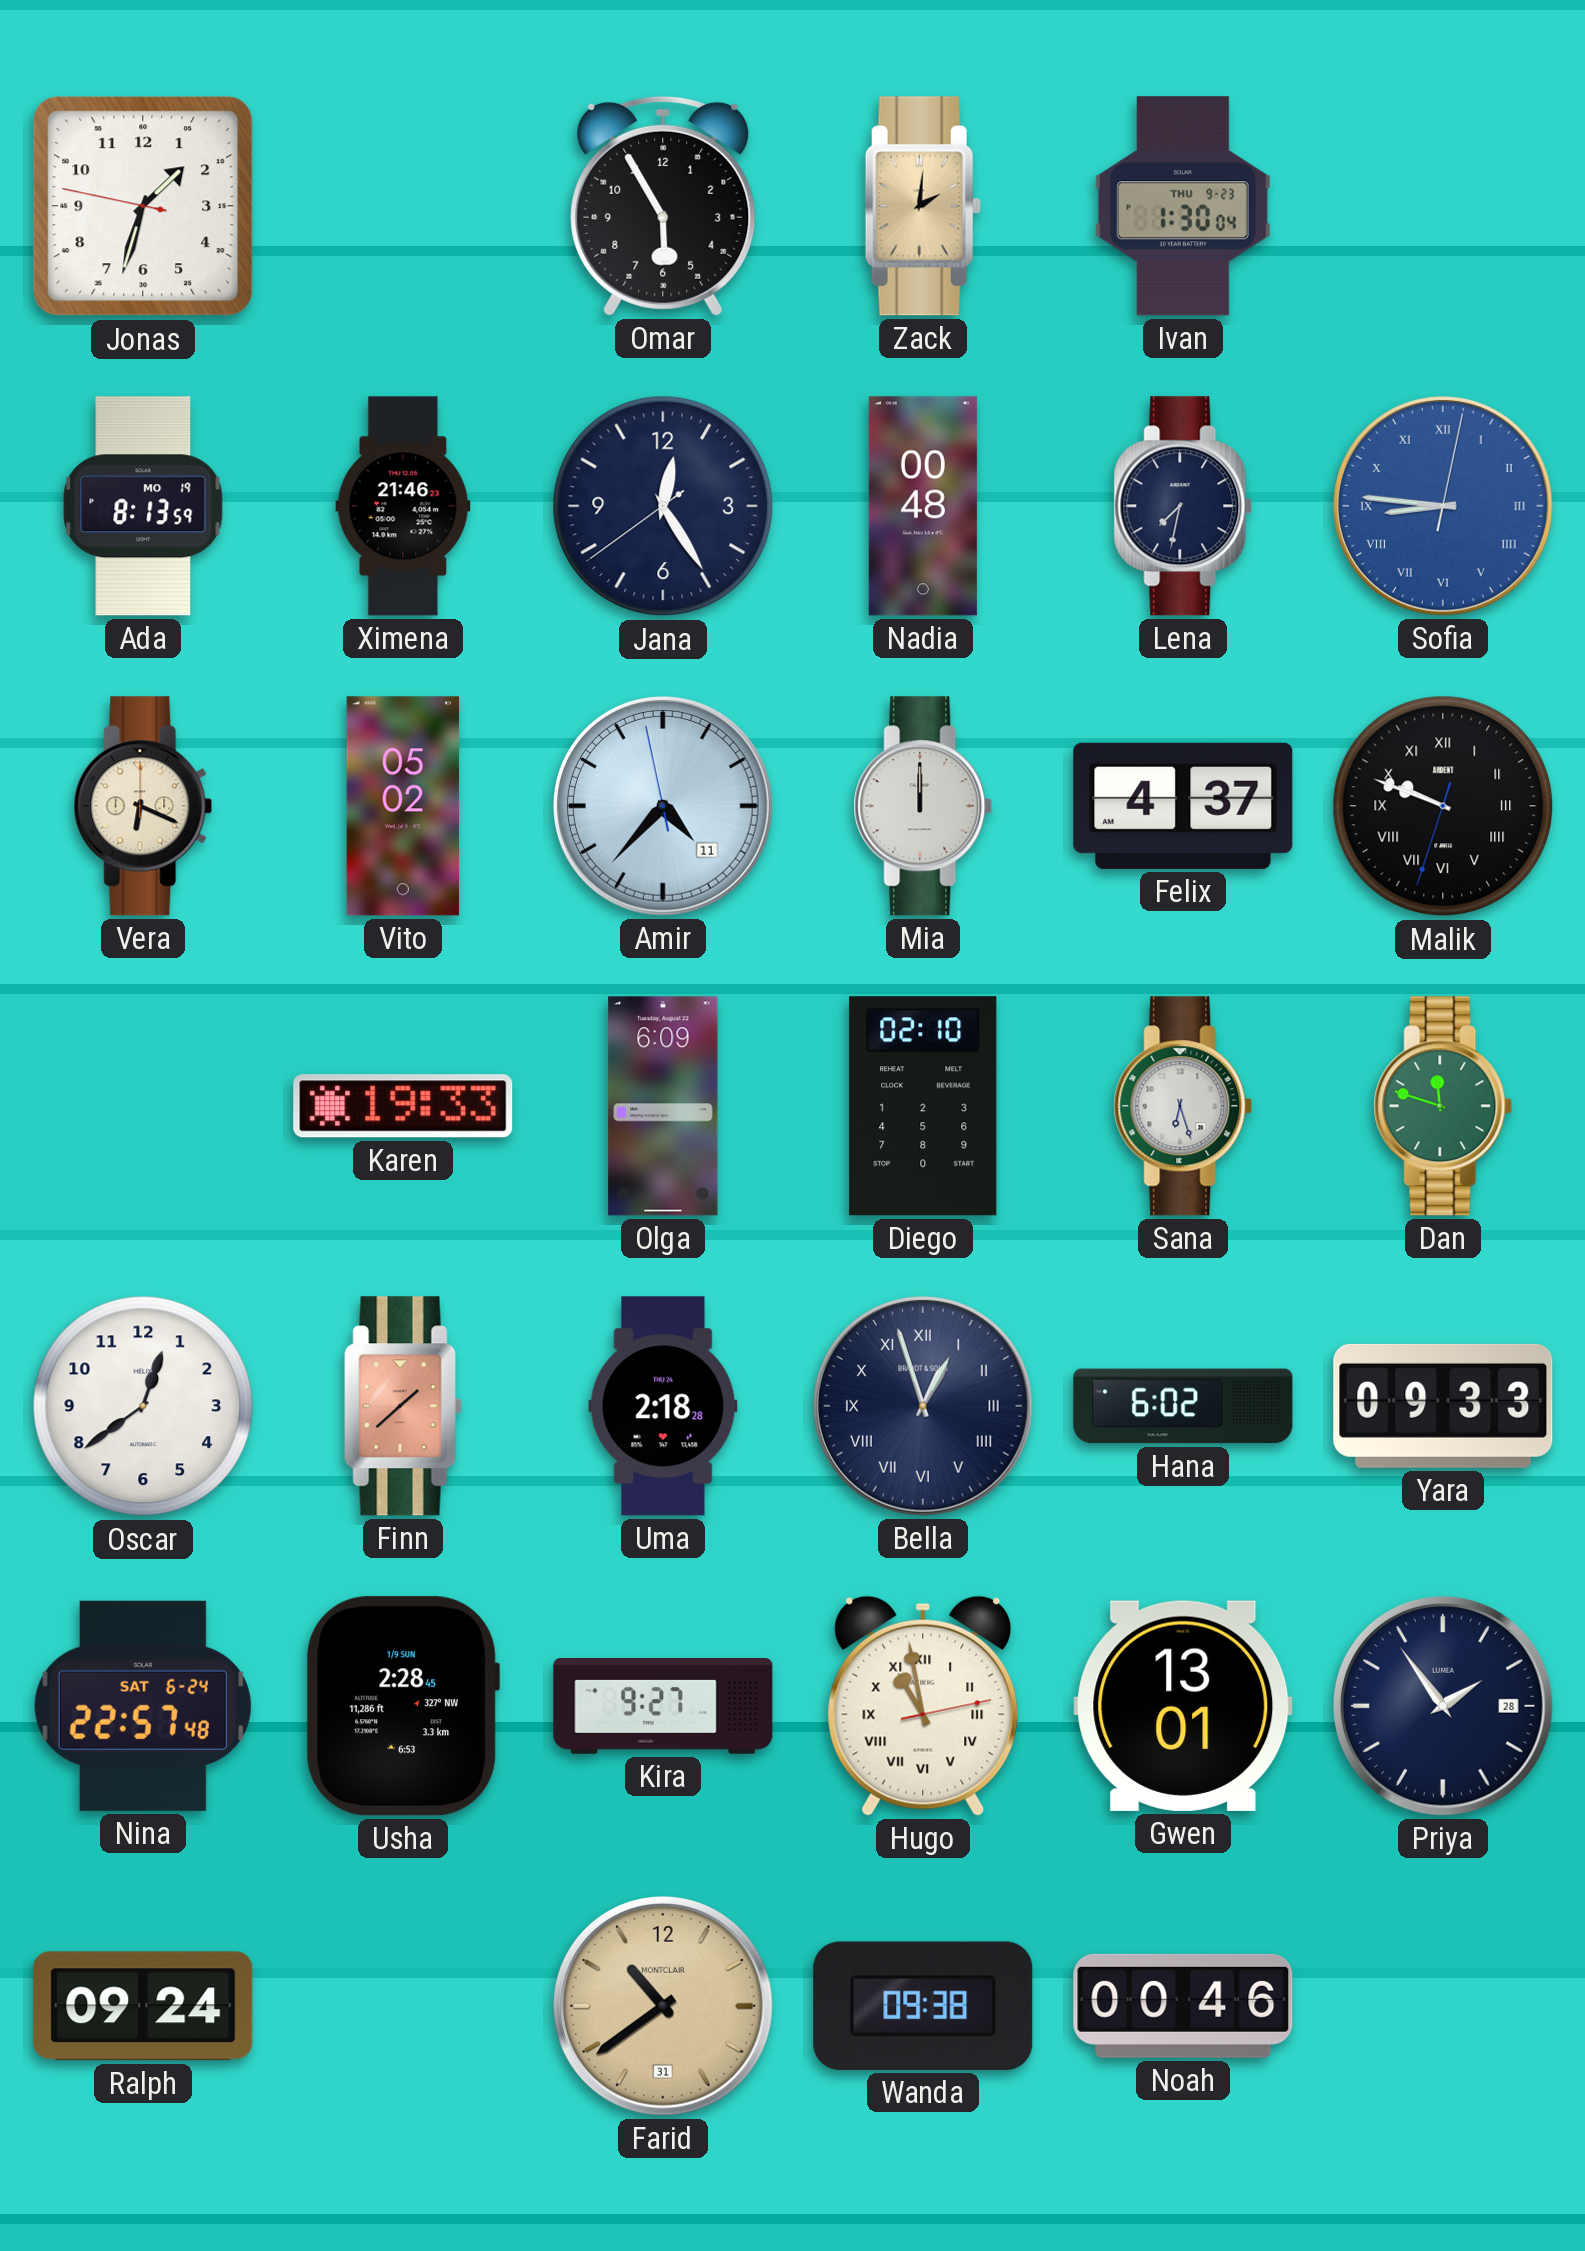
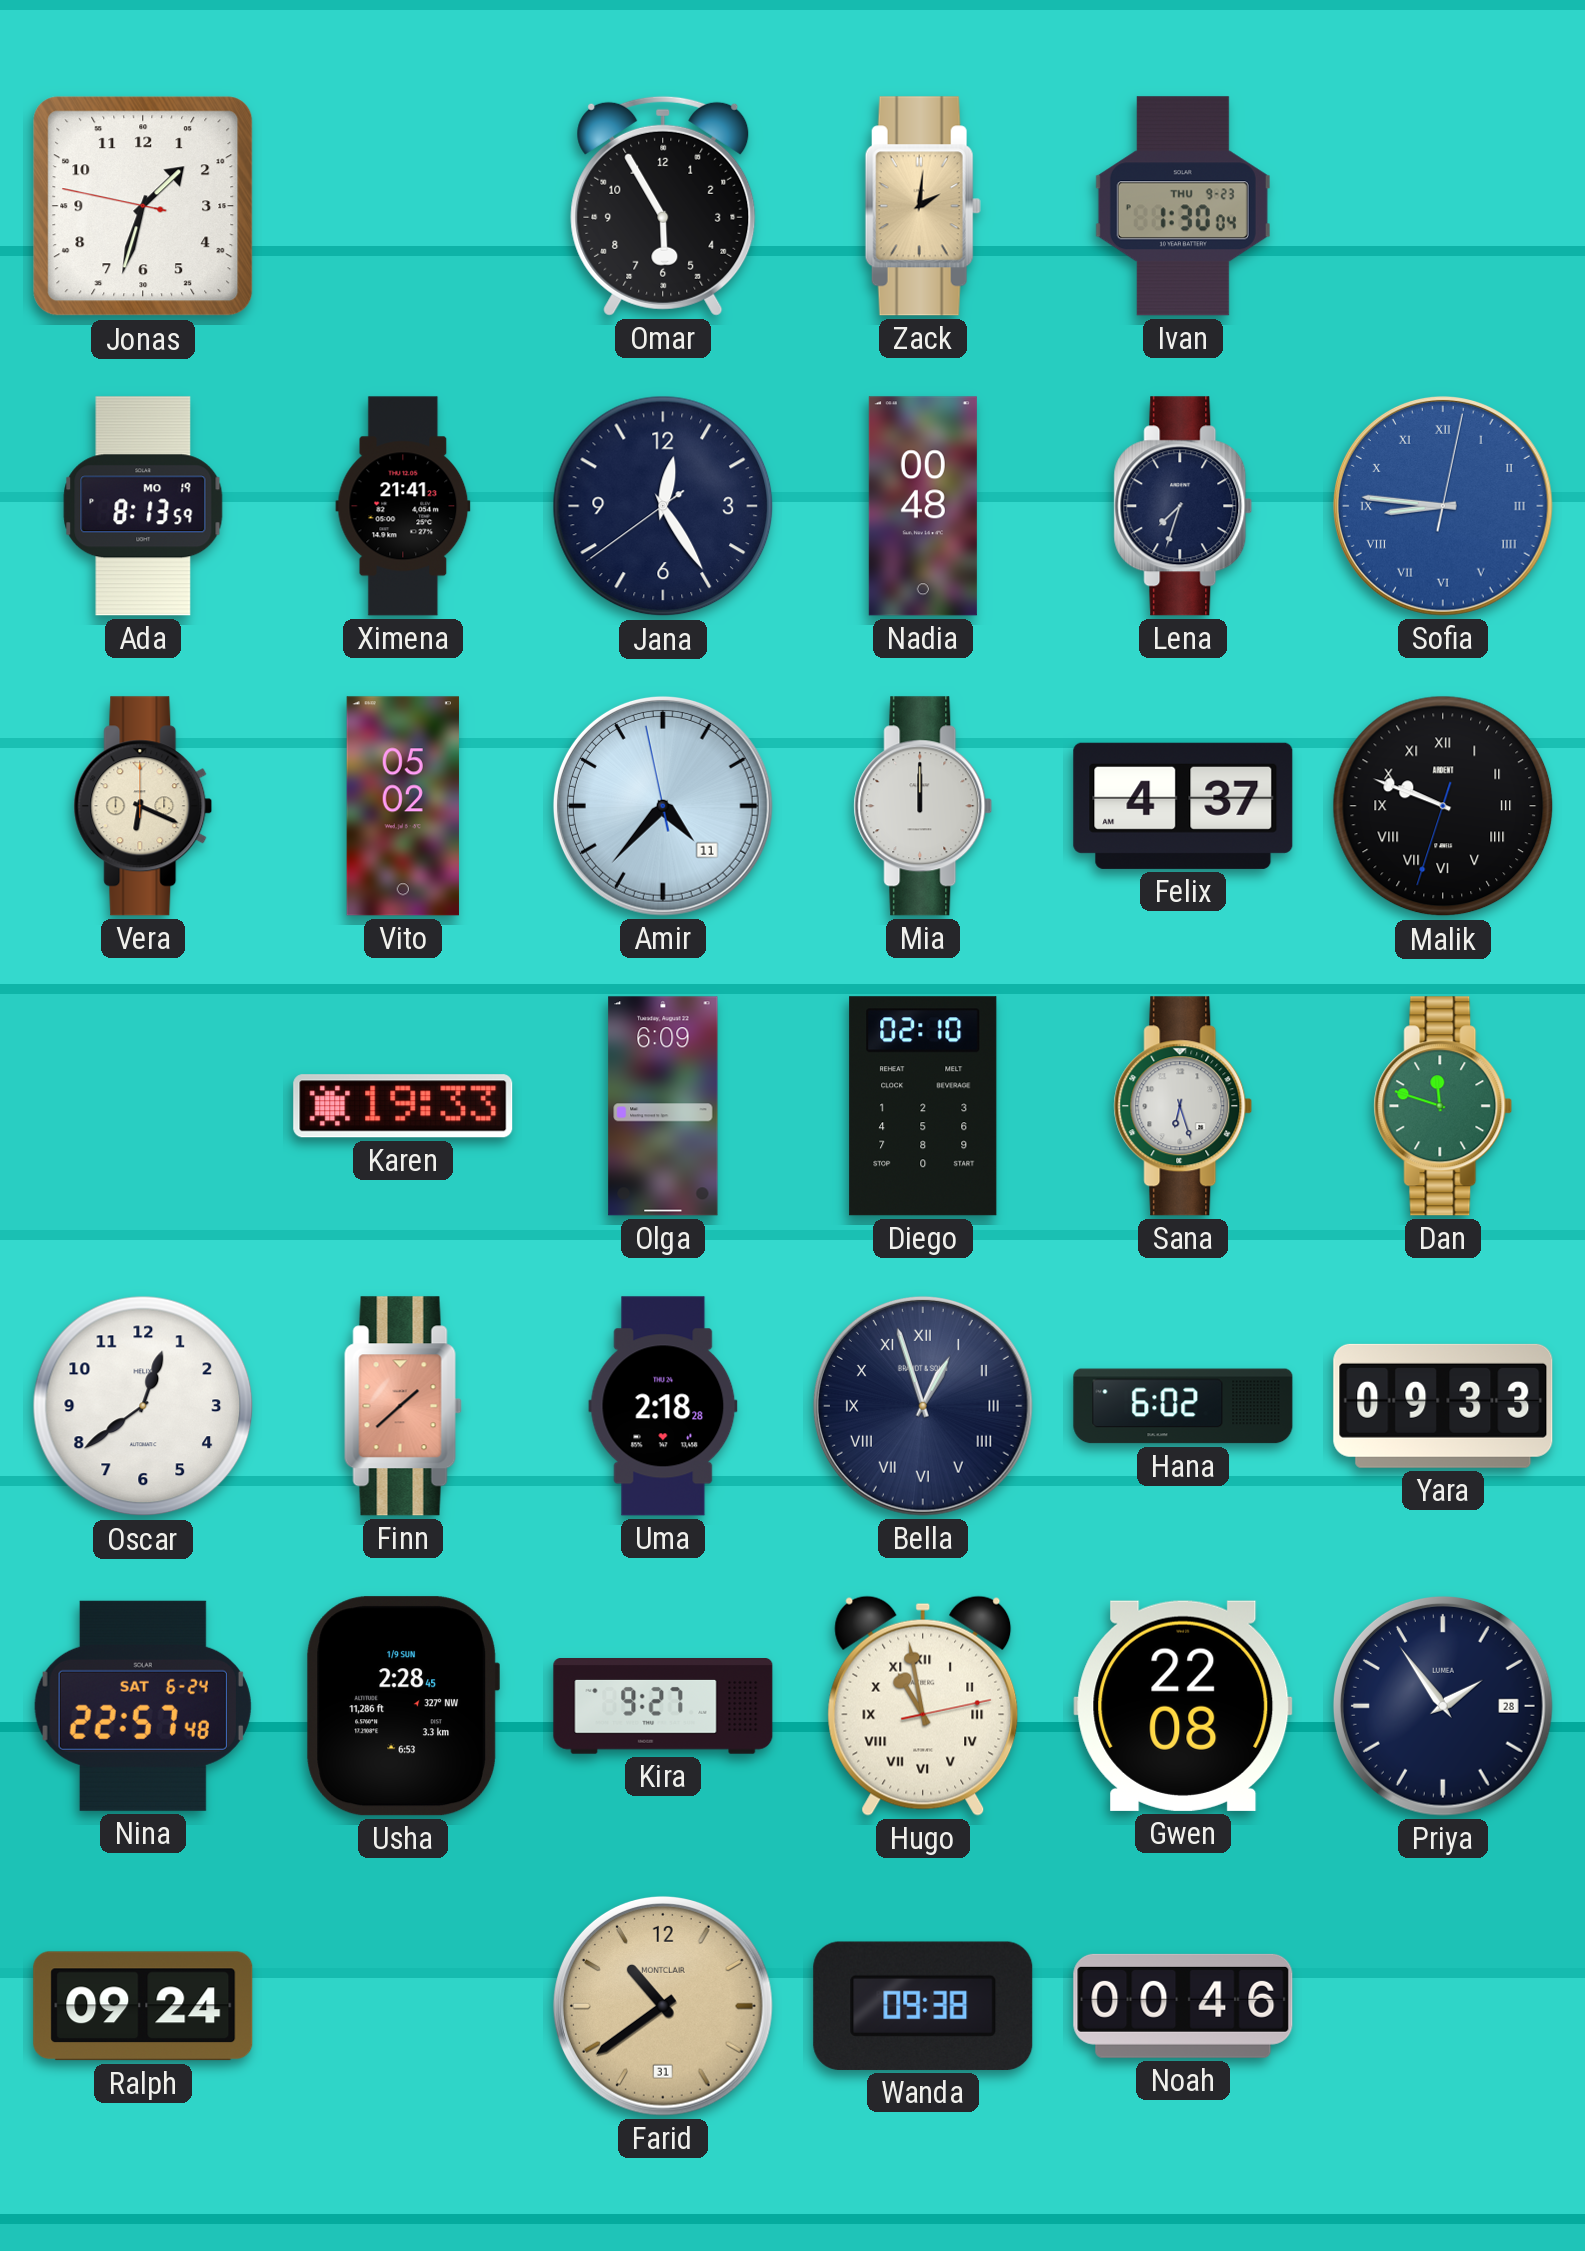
Ximena: 21:46 -> 21:41 (403, 506)
Lena: 7:32 -> 7:33 (1183, 506)
Gwen: 13:01 -> 22:08 (1183, 1706)
